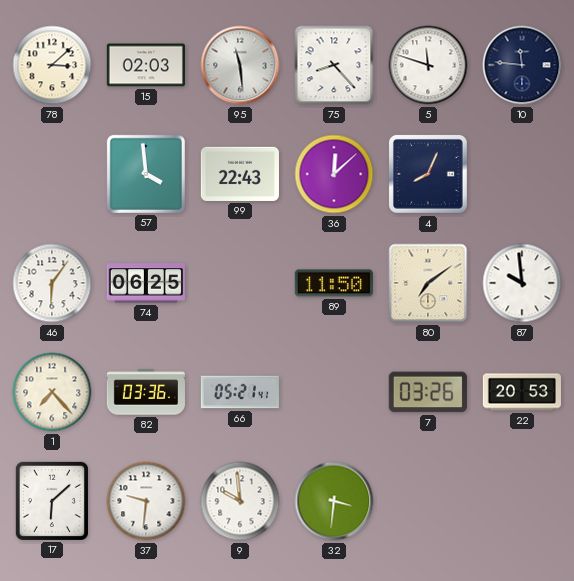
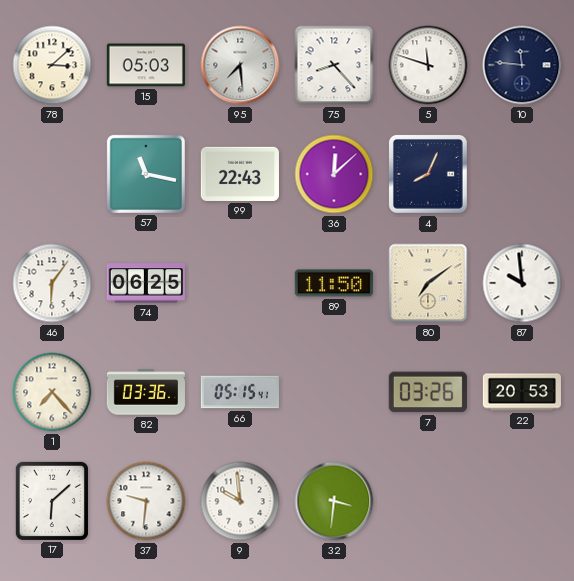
15: 02:03 -> 05:03 (146, 65)
95: 11:29 -> 7:29 (240, 65)
57: 3:59 -> 11:17 (146, 174)
66: 05:21 -> 05:15 (240, 392)
